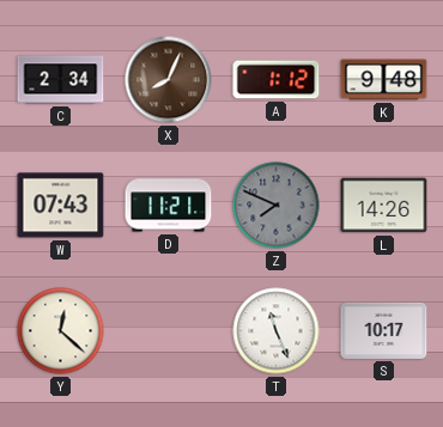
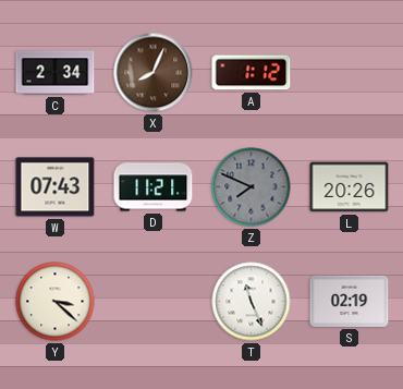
K: 9:48 -> none (384, 80)
L: 14:26 -> 20:26 (350, 187)
Y: 12:22 -> 3:22 (56, 302)
S: 10:17 -> 02:19 (350, 301)
